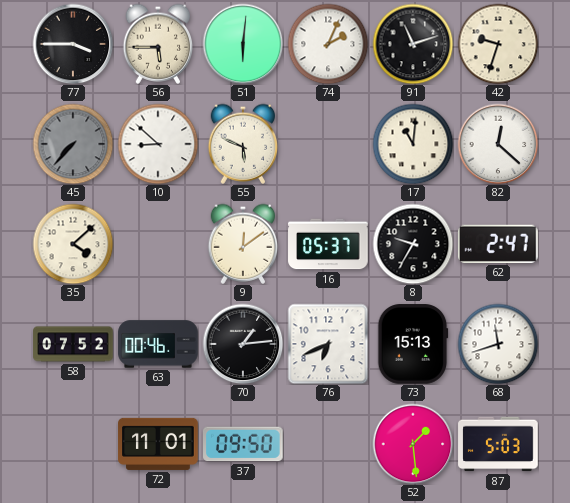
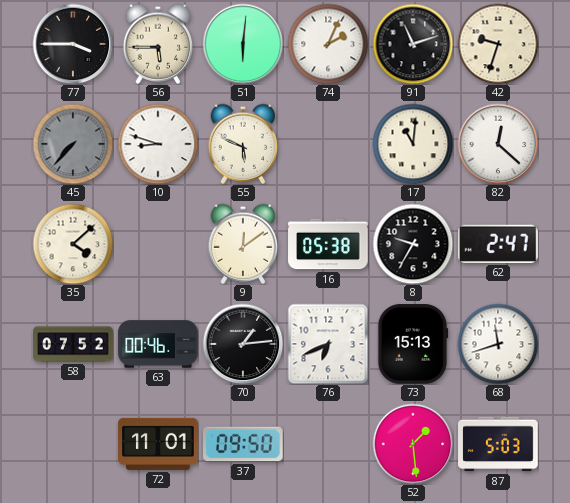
10: 8:52 -> 8:48 (158, 144)
16: 05:37 -> 05:38 (328, 244)
